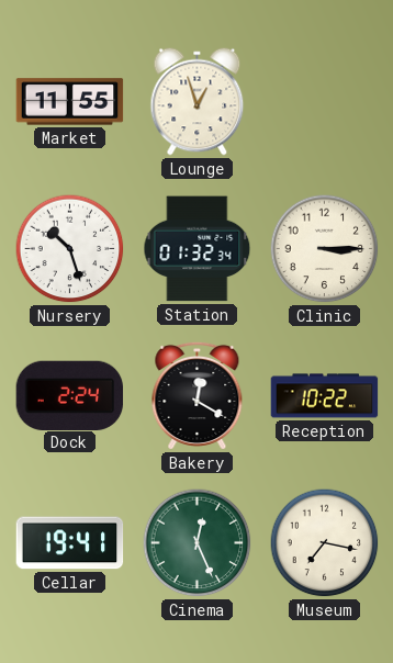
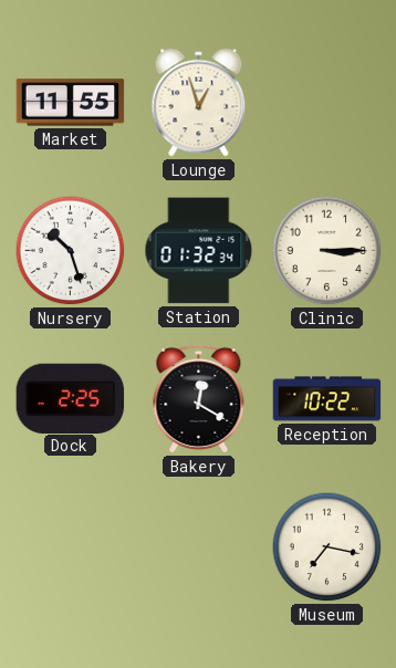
Dock: 2:24 -> 2:25 (71, 398)
Cellar: 19:41 -> none (70, 543)
Cinema: 12:26 -> none (198, 543)
